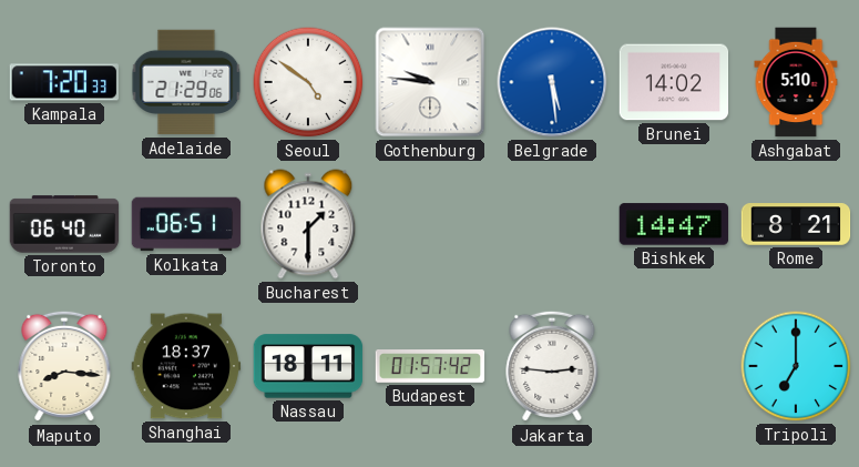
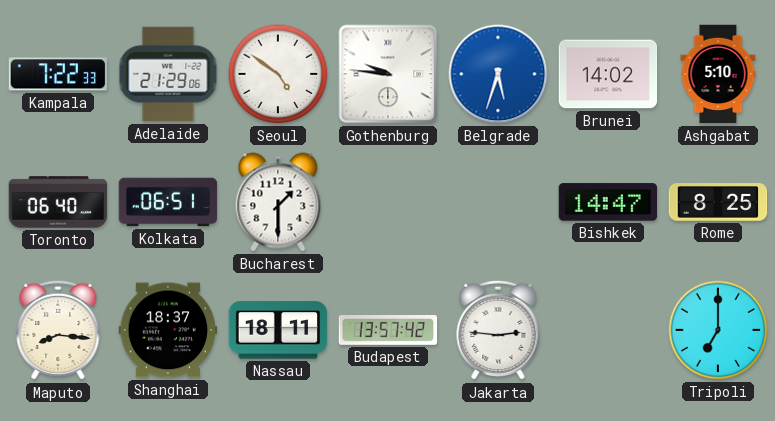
Kampala: 7:20 -> 7:22 (58, 74)
Belgrade: 5:29 -> 5:33 (498, 74)
Rome: 8:21 -> 8:25 (718, 202)
Budapest: 01:57 -> 13:57 (388, 331)
